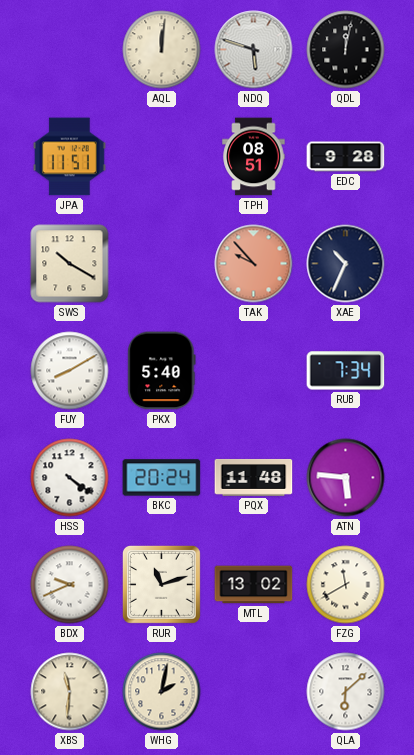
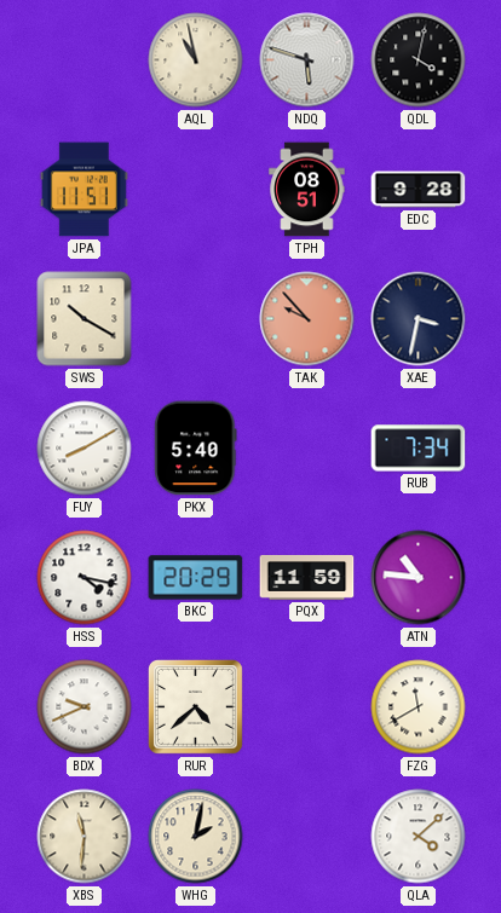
AQL: 12:01 -> 10:58 (196, 60)
QDL: 12:02 -> 4:02 (419, 60)
XAE: 10:34 -> 3:32 (419, 319)
HSS: 4:21 -> 4:17 (85, 578)
BKC: 20:24 -> 20:29 (196, 578)
PQX: 11:48 -> 11:59 (307, 577)
ATN: 5:46 -> 10:46 (419, 578)
RUR: 11:12 -> 4:38 (195, 706)
MTL: 13:02 -> none (254, 585)
QLA: 6:08 -> 4:08 (419, 837)
